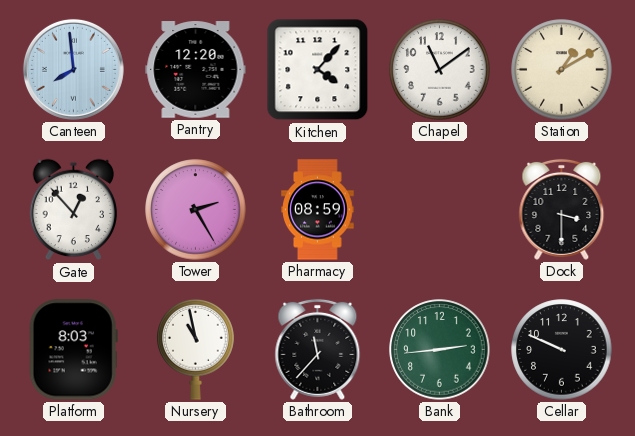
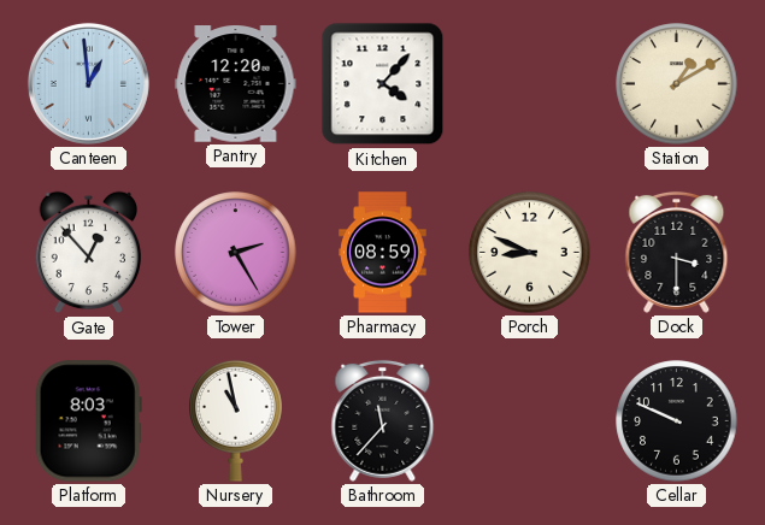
Canteen: 7:59 -> 12:59 (88, 83)
Chapel: 11:09 -> none (440, 70)
Porch: none -> 8:49 (530, 253)
Bank: 2:44 -> none (440, 350)
